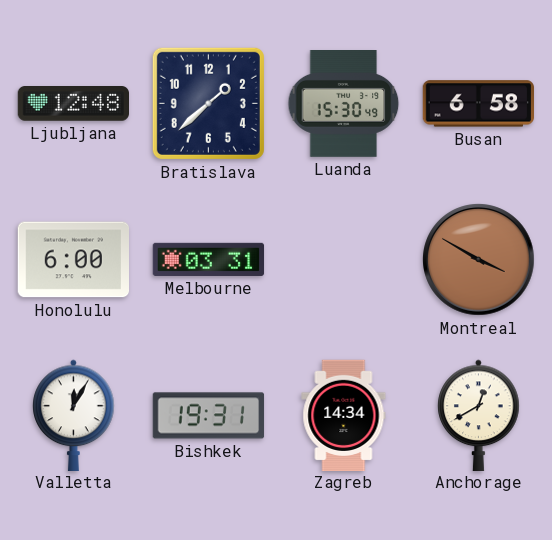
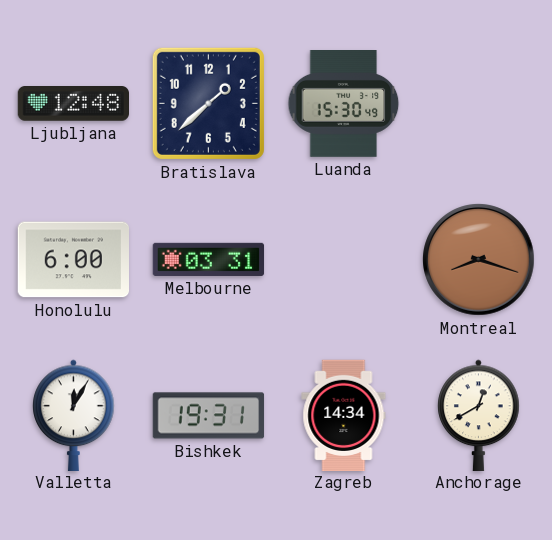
Busan: 6:58 -> none (479, 104)
Montreal: 3:50 -> 8:18 (479, 260)
